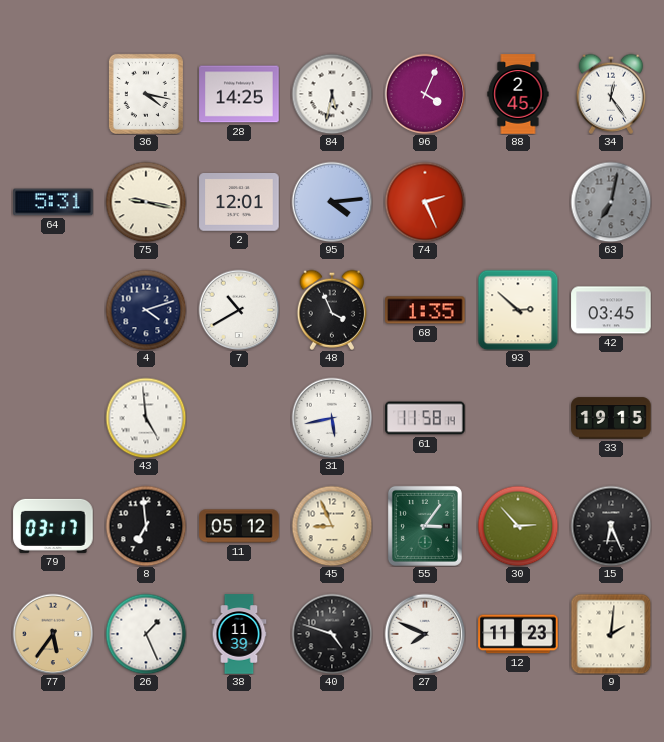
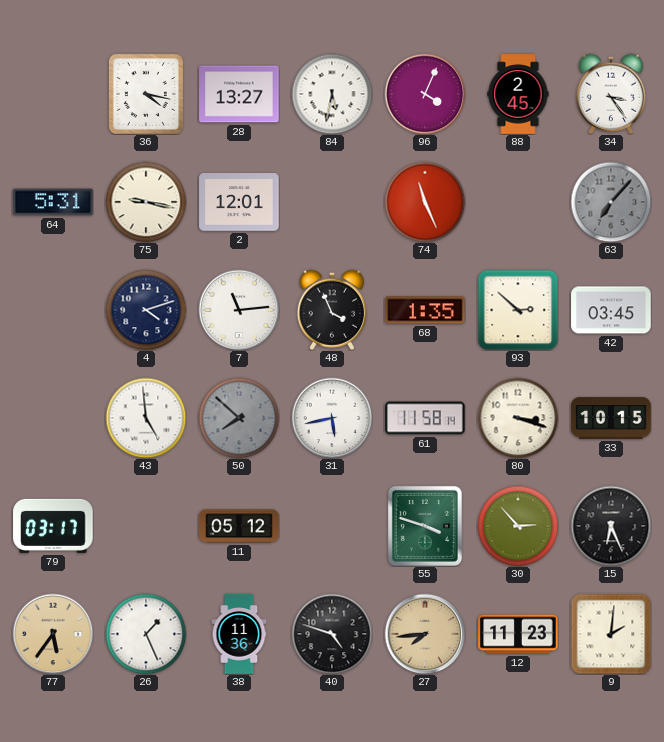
28: 14:25 -> 13:27 (239, 94)
34: 12:24 -> 3:24 (611, 94)
95: 4:14 -> none (332, 202)
74: 2:26 -> 11:26 (425, 202)
63: 7:02 -> 7:07 (611, 202)
7: 10:40 -> 11:14 (239, 310)
50: none -> 7:52 (239, 418)
80: none -> 3:18 (518, 418)
33: 19:15 -> 10:15 (611, 418)
8: 6:59 -> none (146, 526)
45: 8:56 -> none (332, 526)
55: 3:06 -> 3:48 (425, 526)
38: 11:39 -> 11:36 (239, 634)
27: 7:49 -> 7:44 (425, 634)
27 dial: white -> champagne (425, 634)
